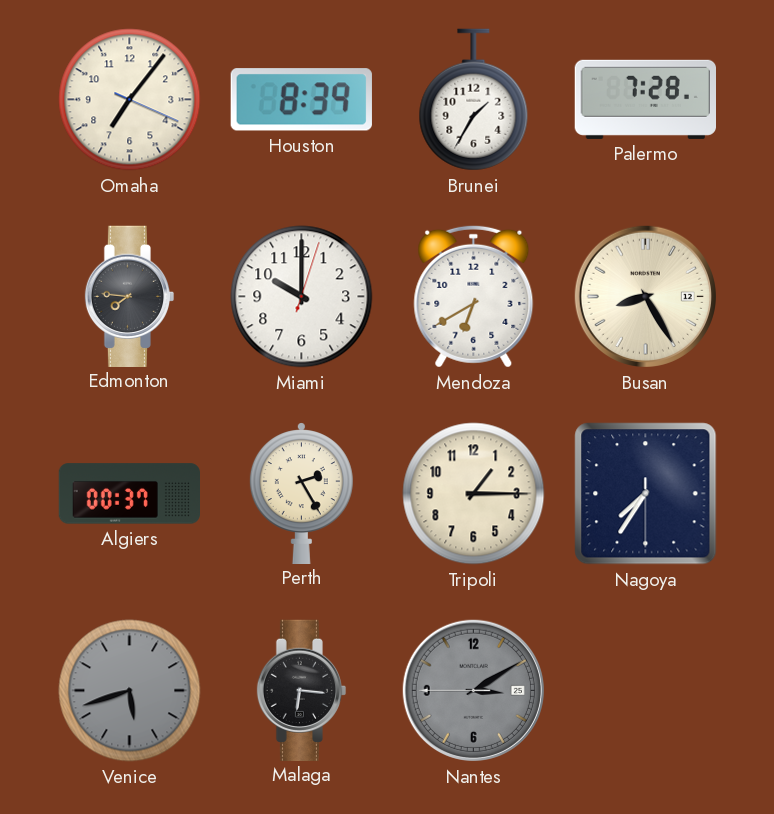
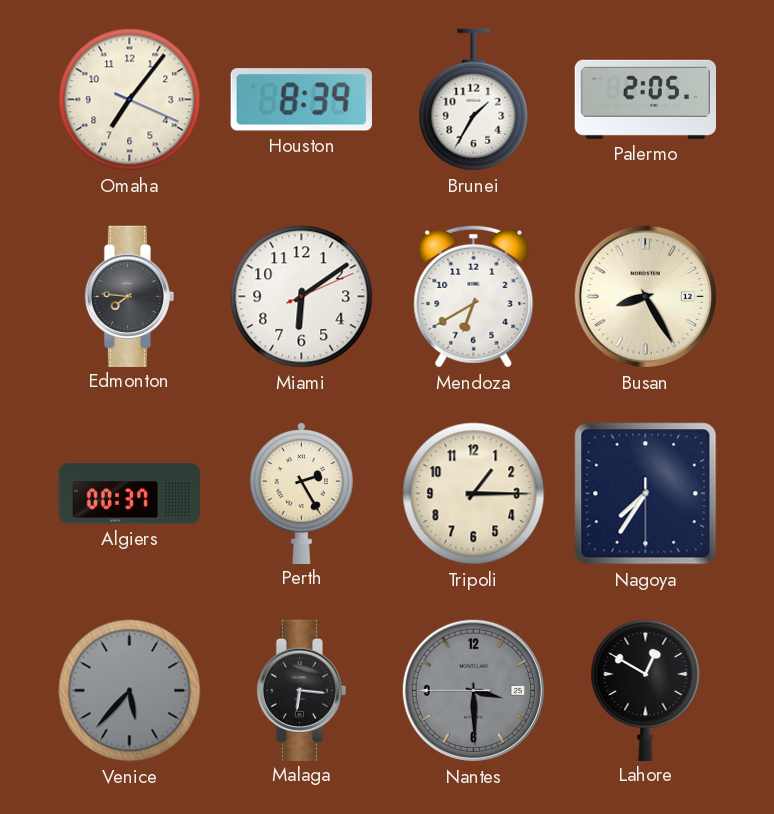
Palermo: 7:28 -> 2:05 (645, 99)
Miami: 10:00 -> 6:09 (302, 297)
Venice: 5:42 -> 5:37 (130, 691)
Nantes: 3:09 -> 3:29 (473, 690)
Lahore: none -> 12:50 (646, 689)
